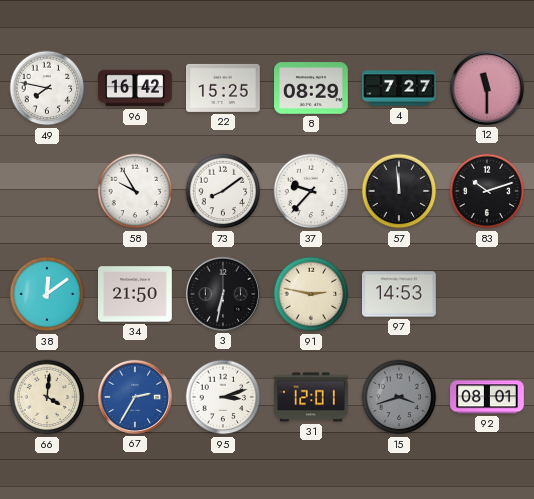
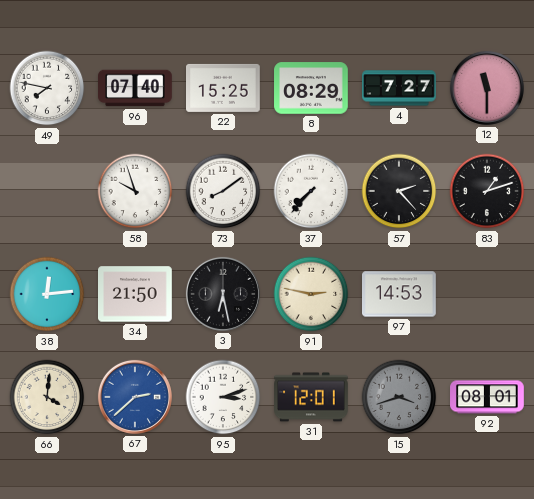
96: 16:42 -> 07:40 (135, 88)
58: 9:55 -> 9:57 (135, 191)
37: 9:37 -> 7:37 (311, 191)
57: 11:59 -> 2:23 (399, 191)
83: 10:12 -> 1:12 (487, 191)
38: 12:09 -> 12:14 (47, 294)
3: 6:32 -> 6:28 (223, 294)
67: 2:35 -> 2:38 (135, 397)
